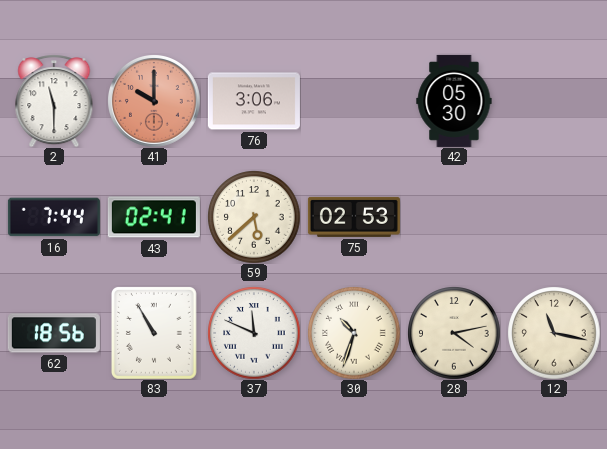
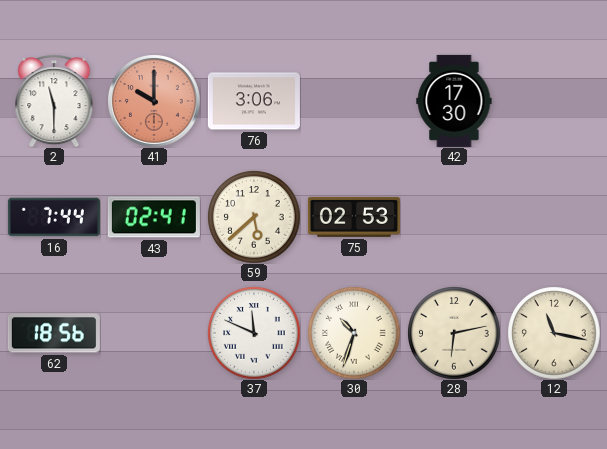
42: 05:30 -> 17:30 (454, 101)
83: 10:55 -> none (154, 333)
28: 4:13 -> 6:13 (454, 333)
